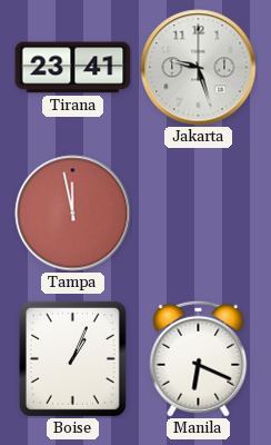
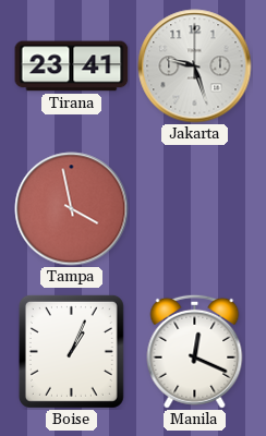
Tampa: 11:58 -> 3:58 (72, 209)
Manila: 6:19 -> 12:19 (195, 351)
